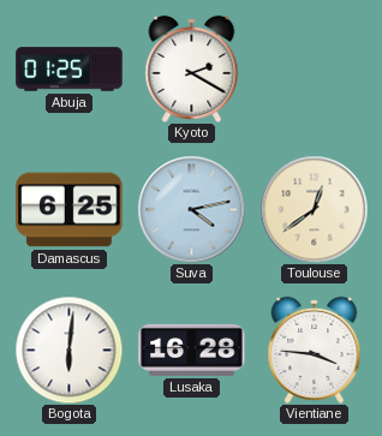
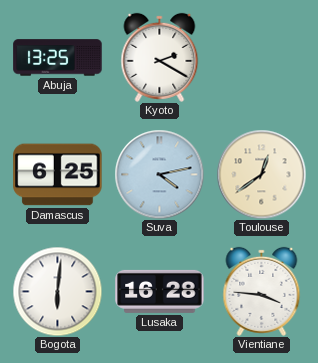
Abuja: 01:25 -> 13:25 (58, 58)
